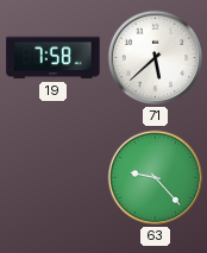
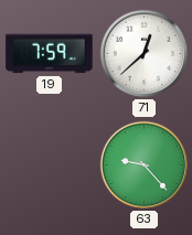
19: 7:58 -> 7:59 (50, 54)
71: 5:38 -> 12:38 (145, 54)
